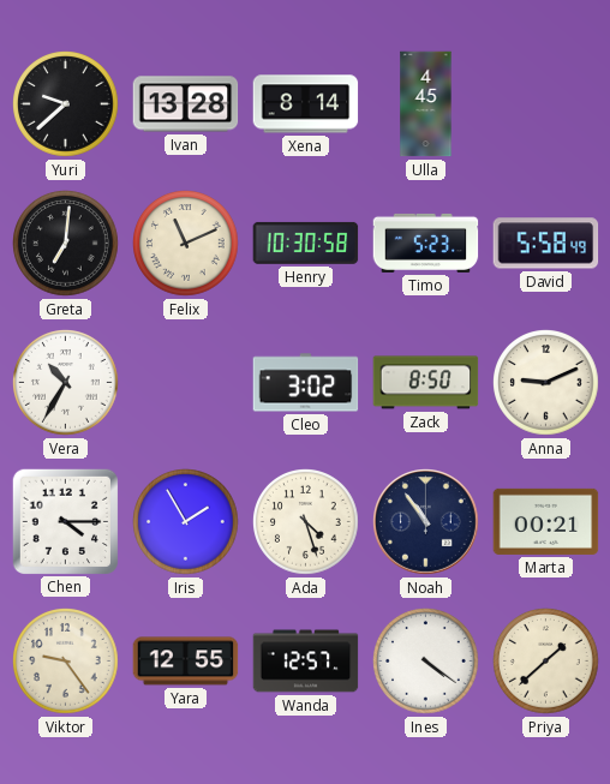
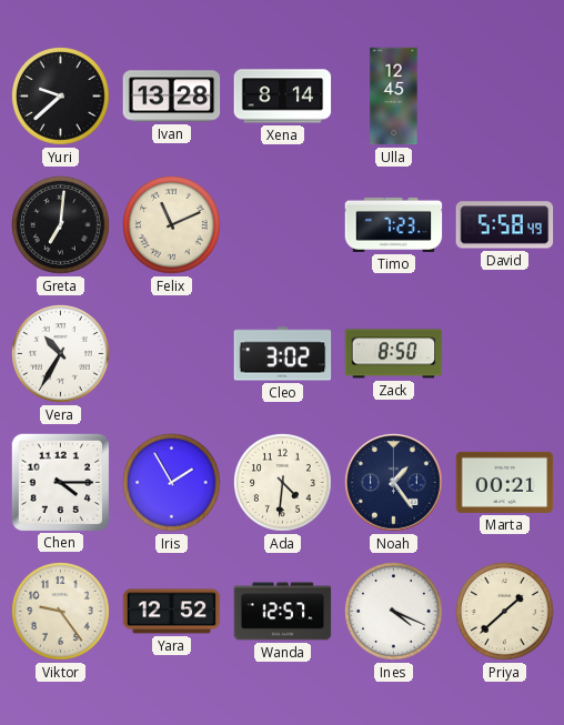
Ulla: 4:45 -> 12:45 (394, 97)
Henry: 10:30 -> none (306, 243)
Timo: 5:23 -> 7:23 (394, 224)
Anna: 9:11 -> none (546, 383)
Ada: 4:27 -> 4:31 (283, 483)
Noah: 10:54 -> 1:24 (394, 483)
Yara: 12:55 -> 12:52 (172, 612)
Ines: 4:21 -> 4:19 (394, 612)
